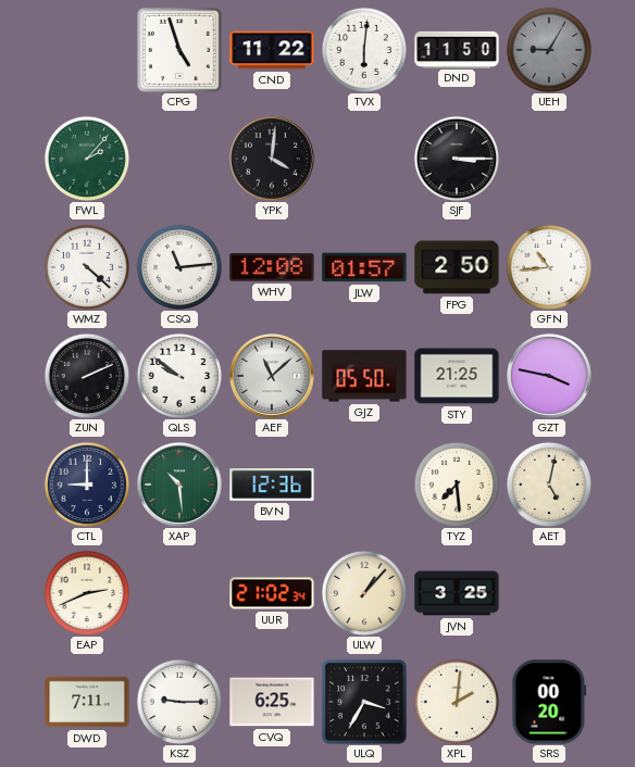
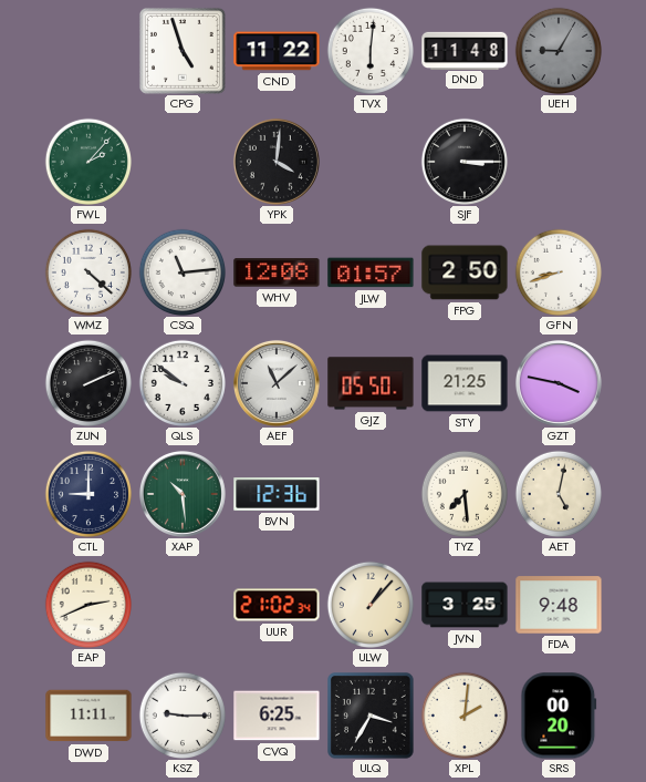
DND: 11:50 -> 11:48 (465, 50)
GFN: 10:44 -> 8:42 (558, 271)
FDA: none -> 9:48 (559, 605)
DWD: 7:11 -> 11:11 (88, 716)
